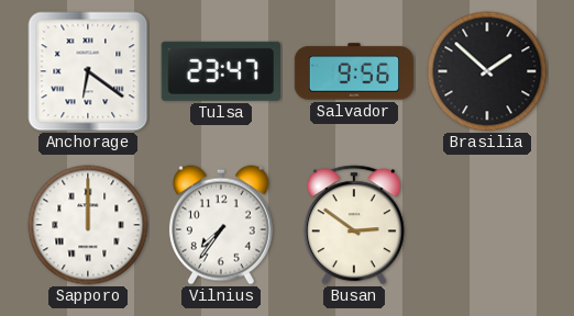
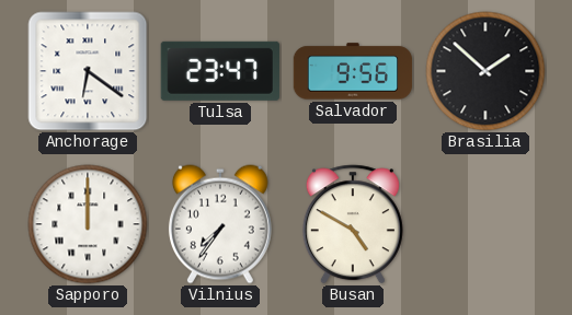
Busan: 2:51 -> 4:50 (353, 224)
